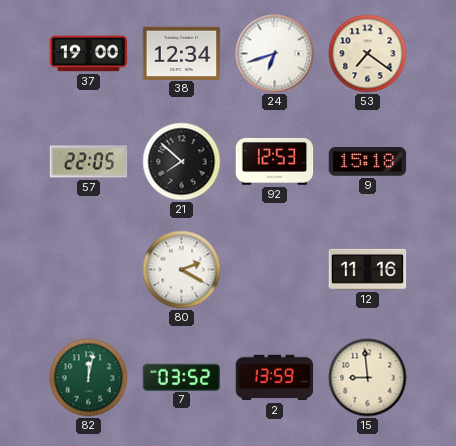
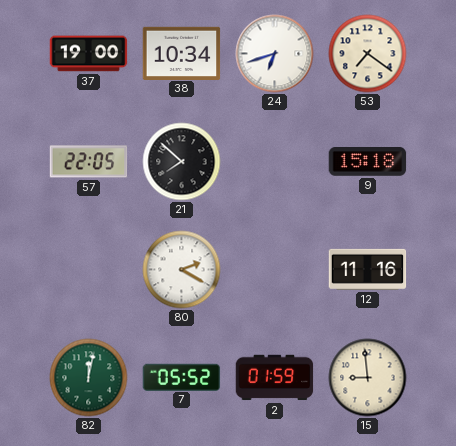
38: 12:34 -> 10:34 (182, 53)
92: 12:53 -> none (275, 161)
7: 03:52 -> 05:52 (182, 377)
2: 13:59 -> 01:59 (275, 378)
